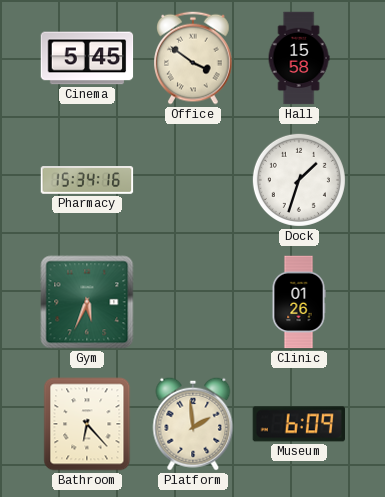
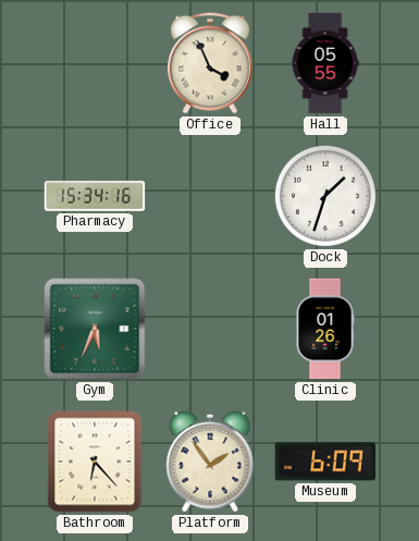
Cinema: 5:45 -> none (87, 58)
Office: 3:51 -> 3:56 (210, 63)
Hall: 15:58 -> 05:55 (325, 63)
Platform: 1:59 -> 1:54 (210, 462)
